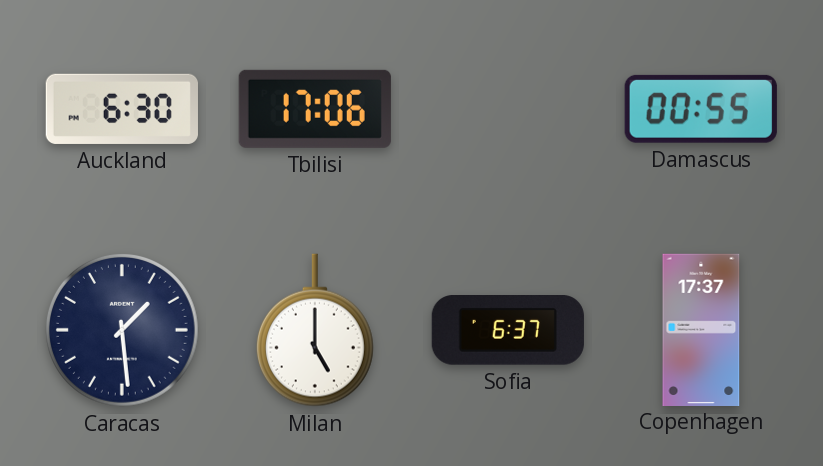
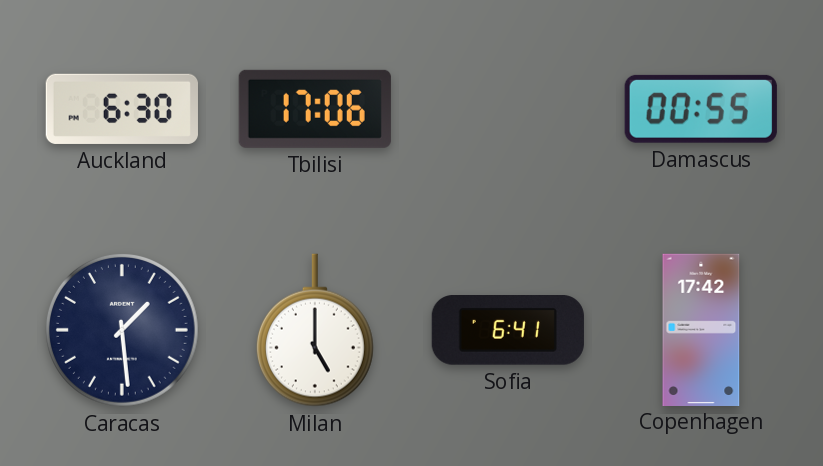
Sofia: 6:37 -> 6:41 (508, 331)
Copenhagen: 17:37 -> 17:42 (701, 329)
